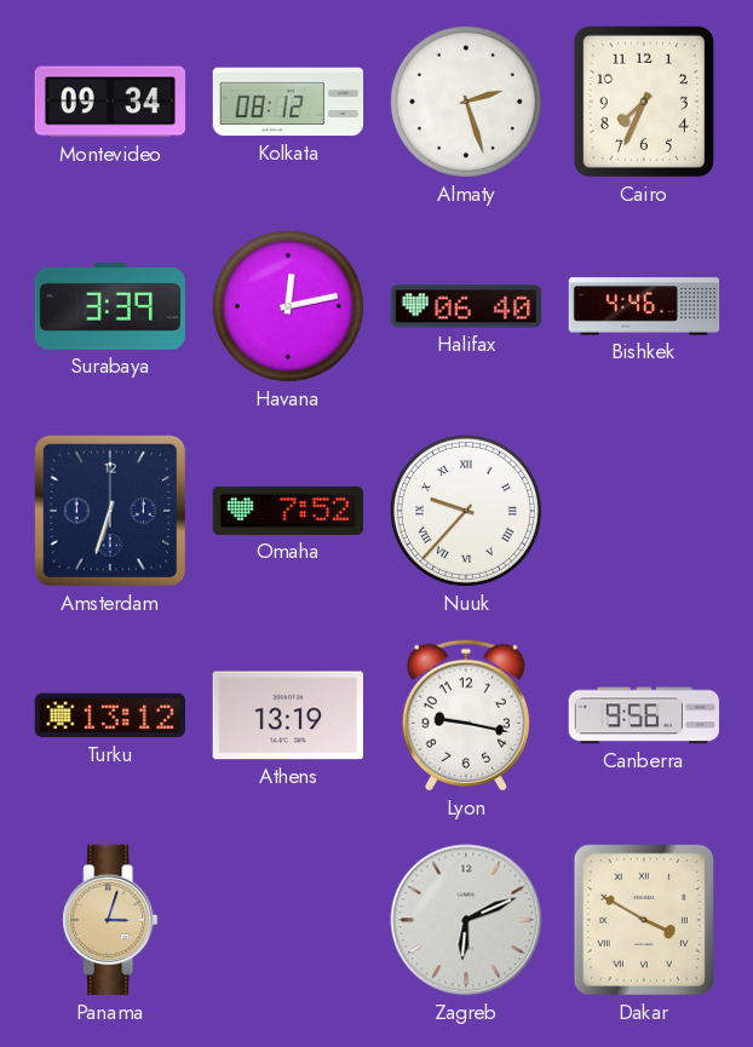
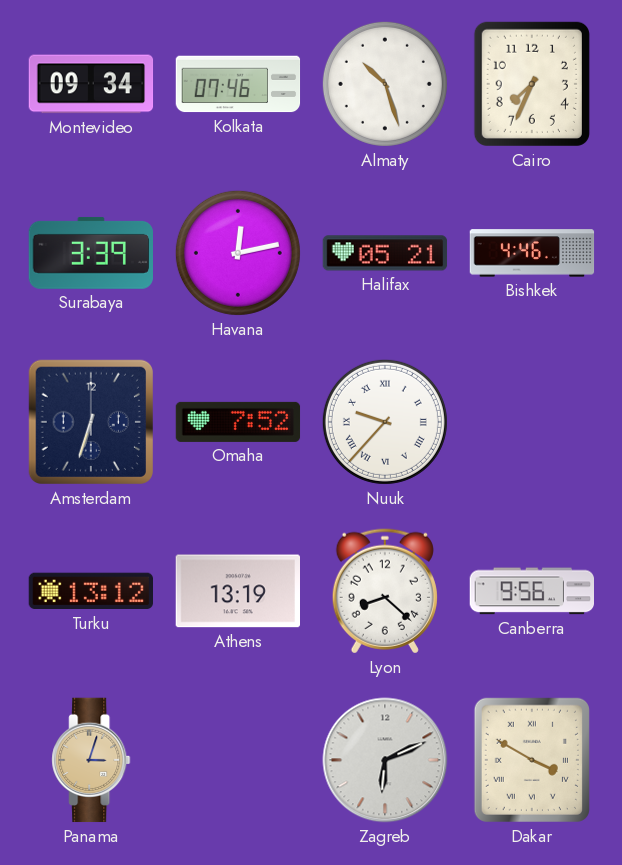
Kolkata: 08:12 -> 07:46 (238, 84)
Almaty: 2:27 -> 10:27 (385, 84)
Halifax: 06:40 -> 05:21 (385, 253)
Lyon: 9:17 -> 8:22 (385, 591)
